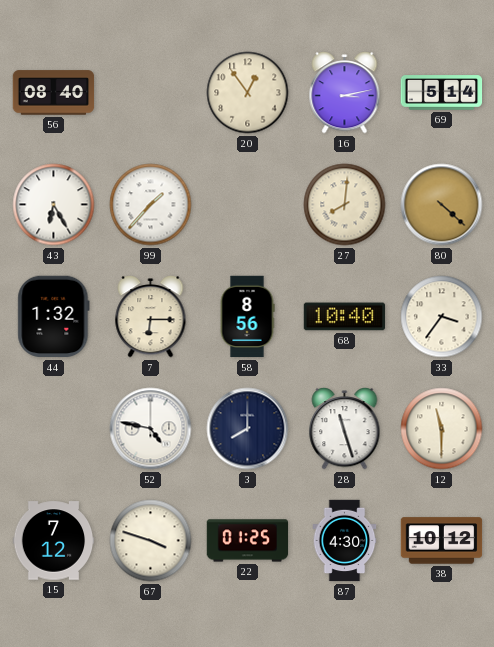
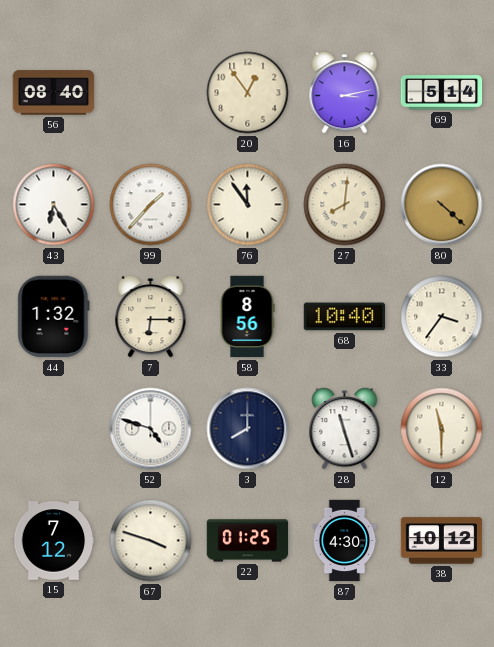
76: none -> 11:54 (248, 205)
52: 4:47 -> 4:48 (151, 429)
